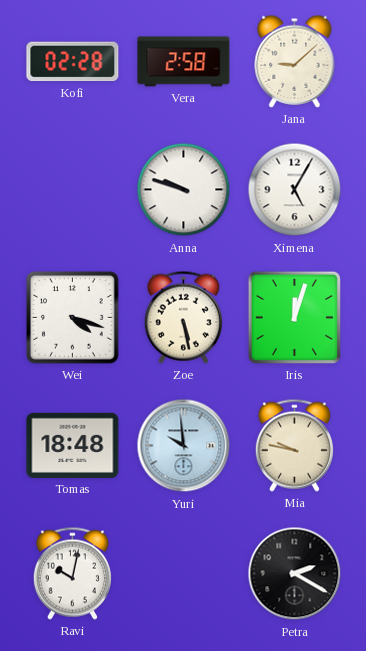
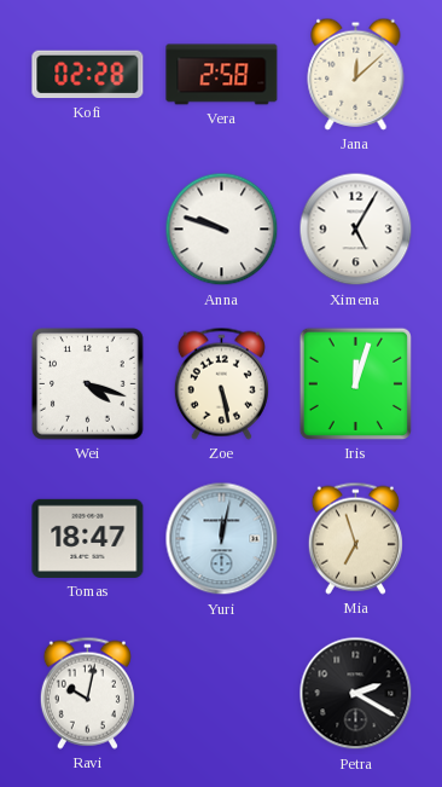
Jana: 9:08 -> 12:08 (356, 74)
Tomas: 18:48 -> 18:47 (88, 538)
Yuri: 9:59 -> 12:02 (222, 539)
Mia: 9:47 -> 6:57 (355, 538)
